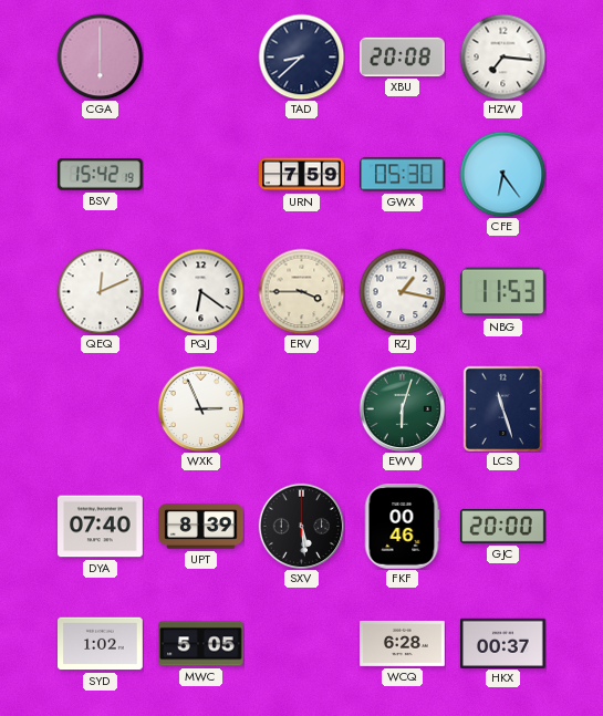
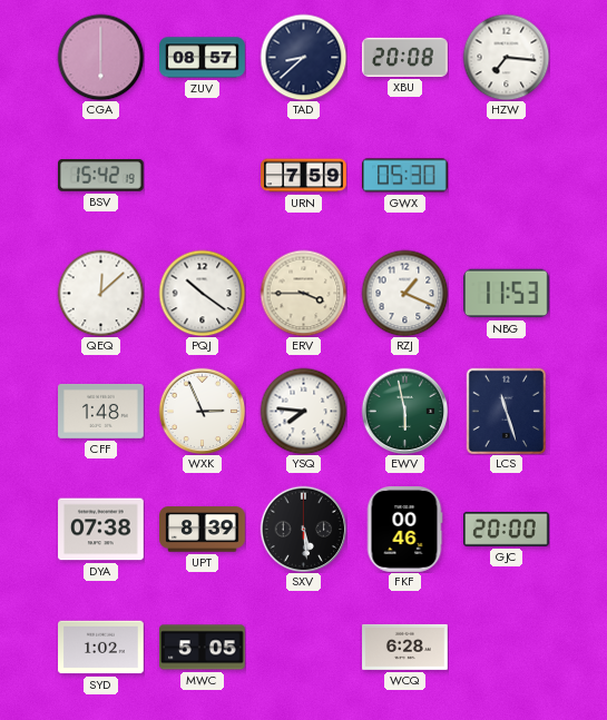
ZUV: none -> 08:57 (203, 58)
CFE: 6:24 -> none (502, 174)
QEQ: 12:11 -> 12:08 (100, 293)
PQJ: 6:21 -> 10:21 (202, 293)
RZJ: 1:17 -> 1:19 (404, 293)
CFF: none -> 1:48 (101, 411)
YSQ: none -> 7:46 (303, 411)
EWV: 6:03 -> 5:58 (404, 411)
DYA: 07:40 -> 07:38 (101, 530)
HKX: 00:37 -> none (503, 643)
